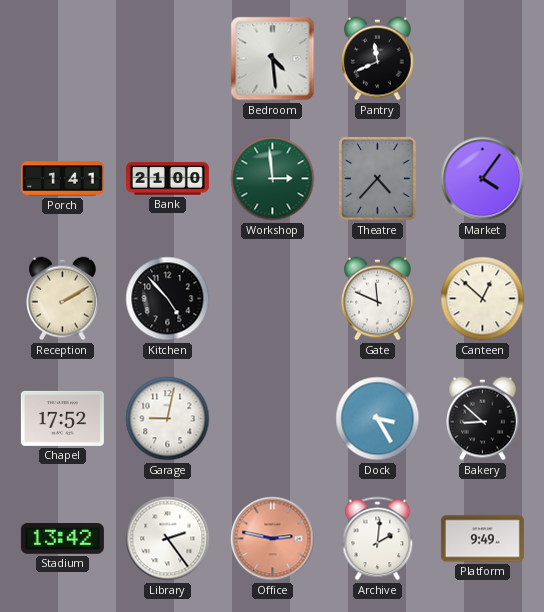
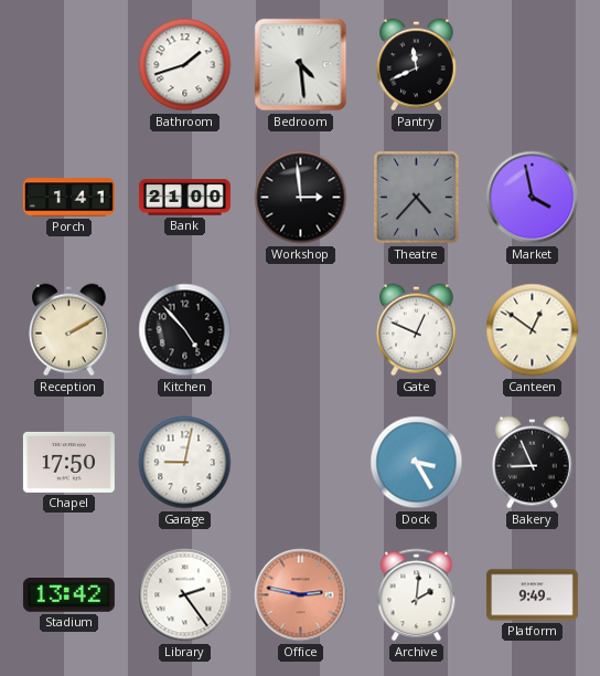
Bathroom: none -> 1:42 (185, 65)
Workshop dial: green -> black (301, 198)
Market: 4:06 -> 3:58 (533, 198)
Gate: 11:49 -> 12:49 (417, 330)
Canteen: 12:52 -> 12:51 (533, 330)
Chapel: 17:52 -> 17:50 (68, 462)
Bakery: 8:52 -> 8:56 (533, 463)
